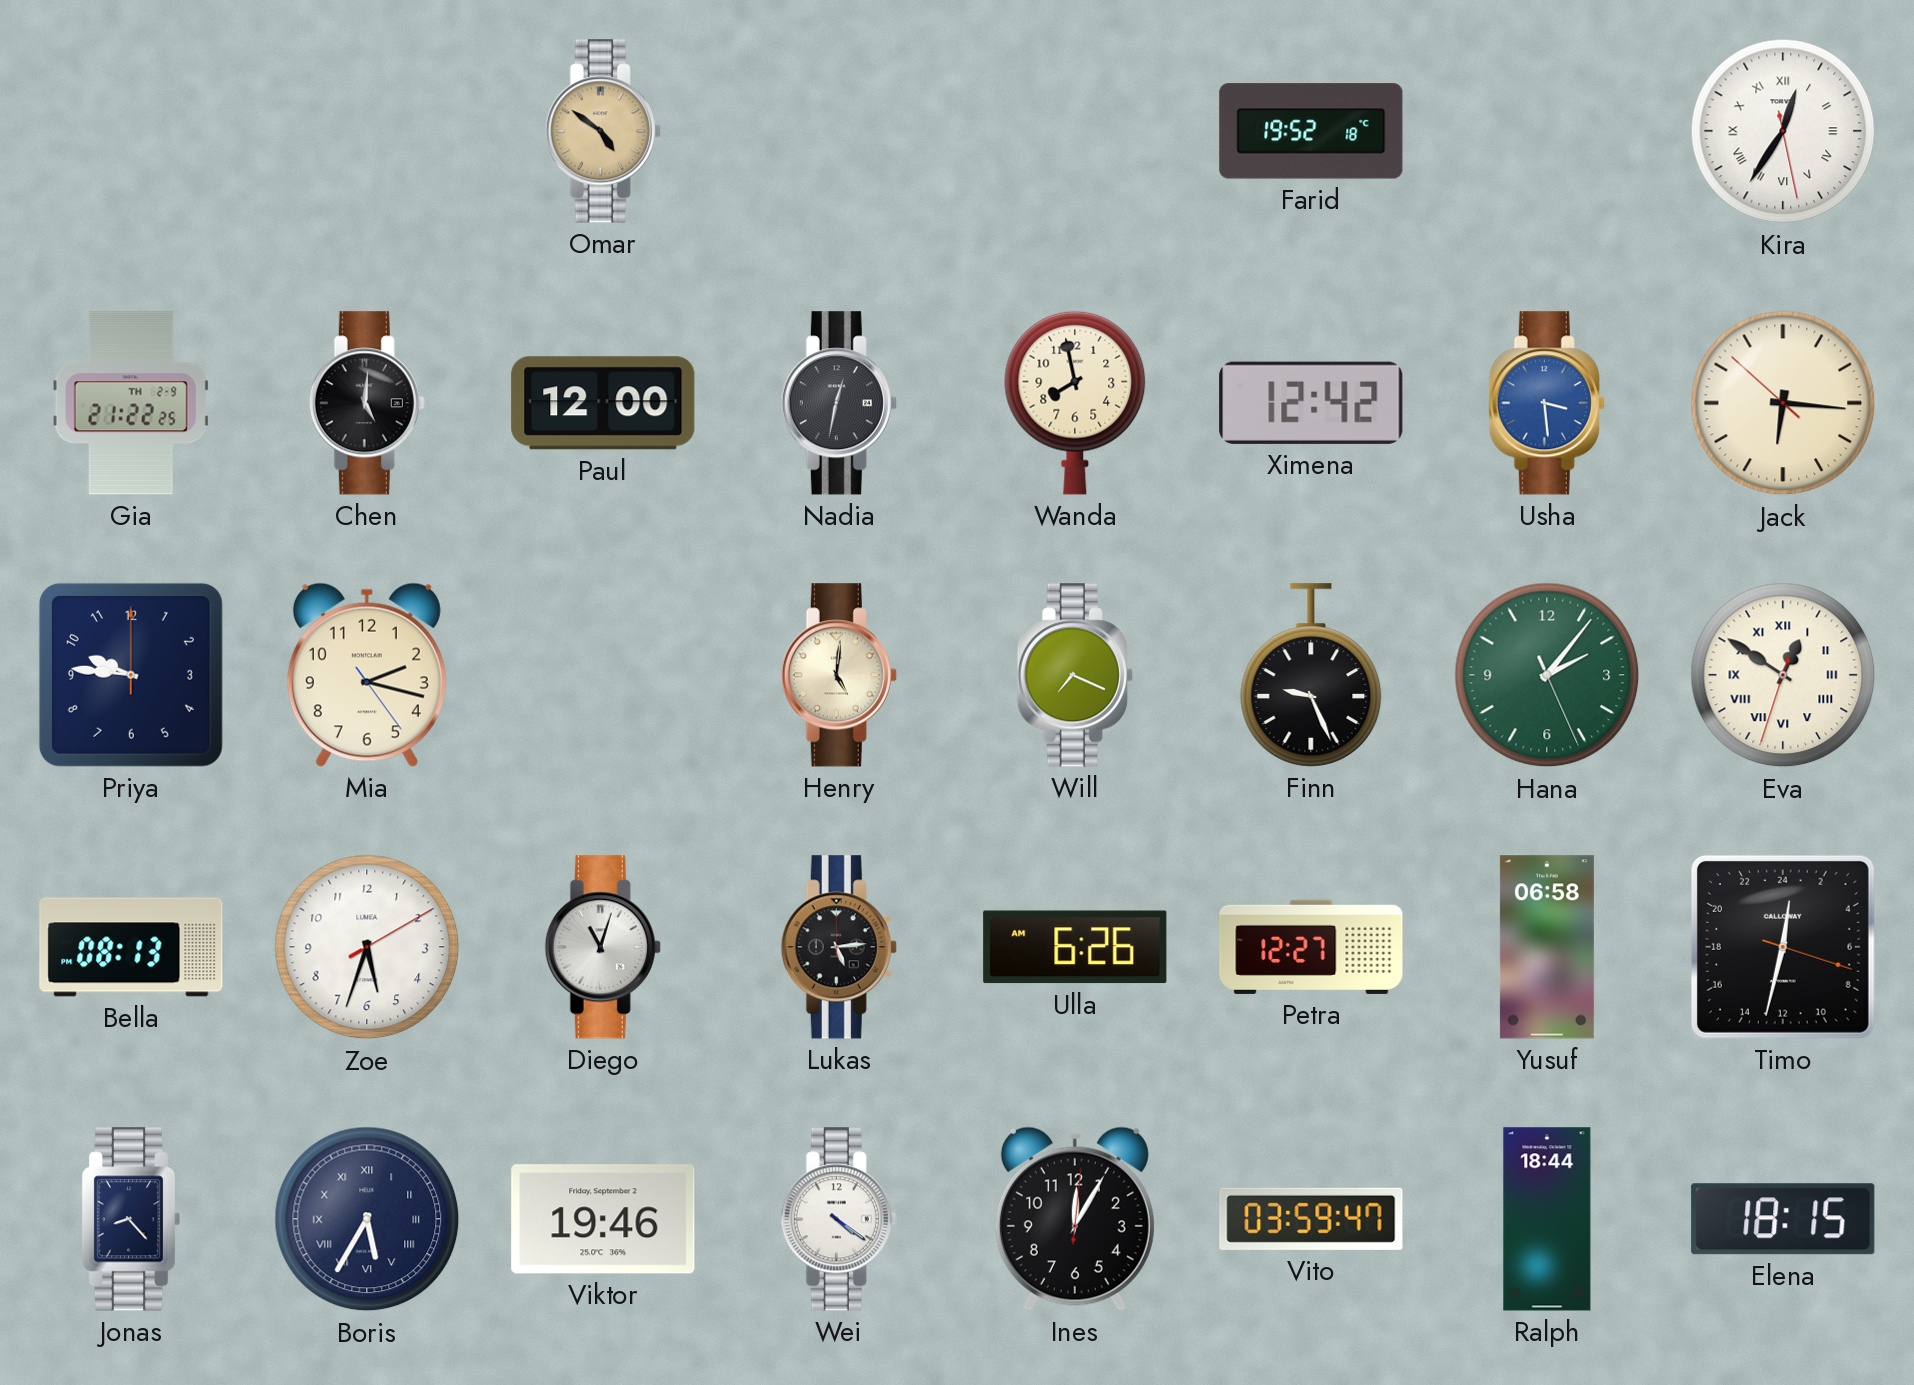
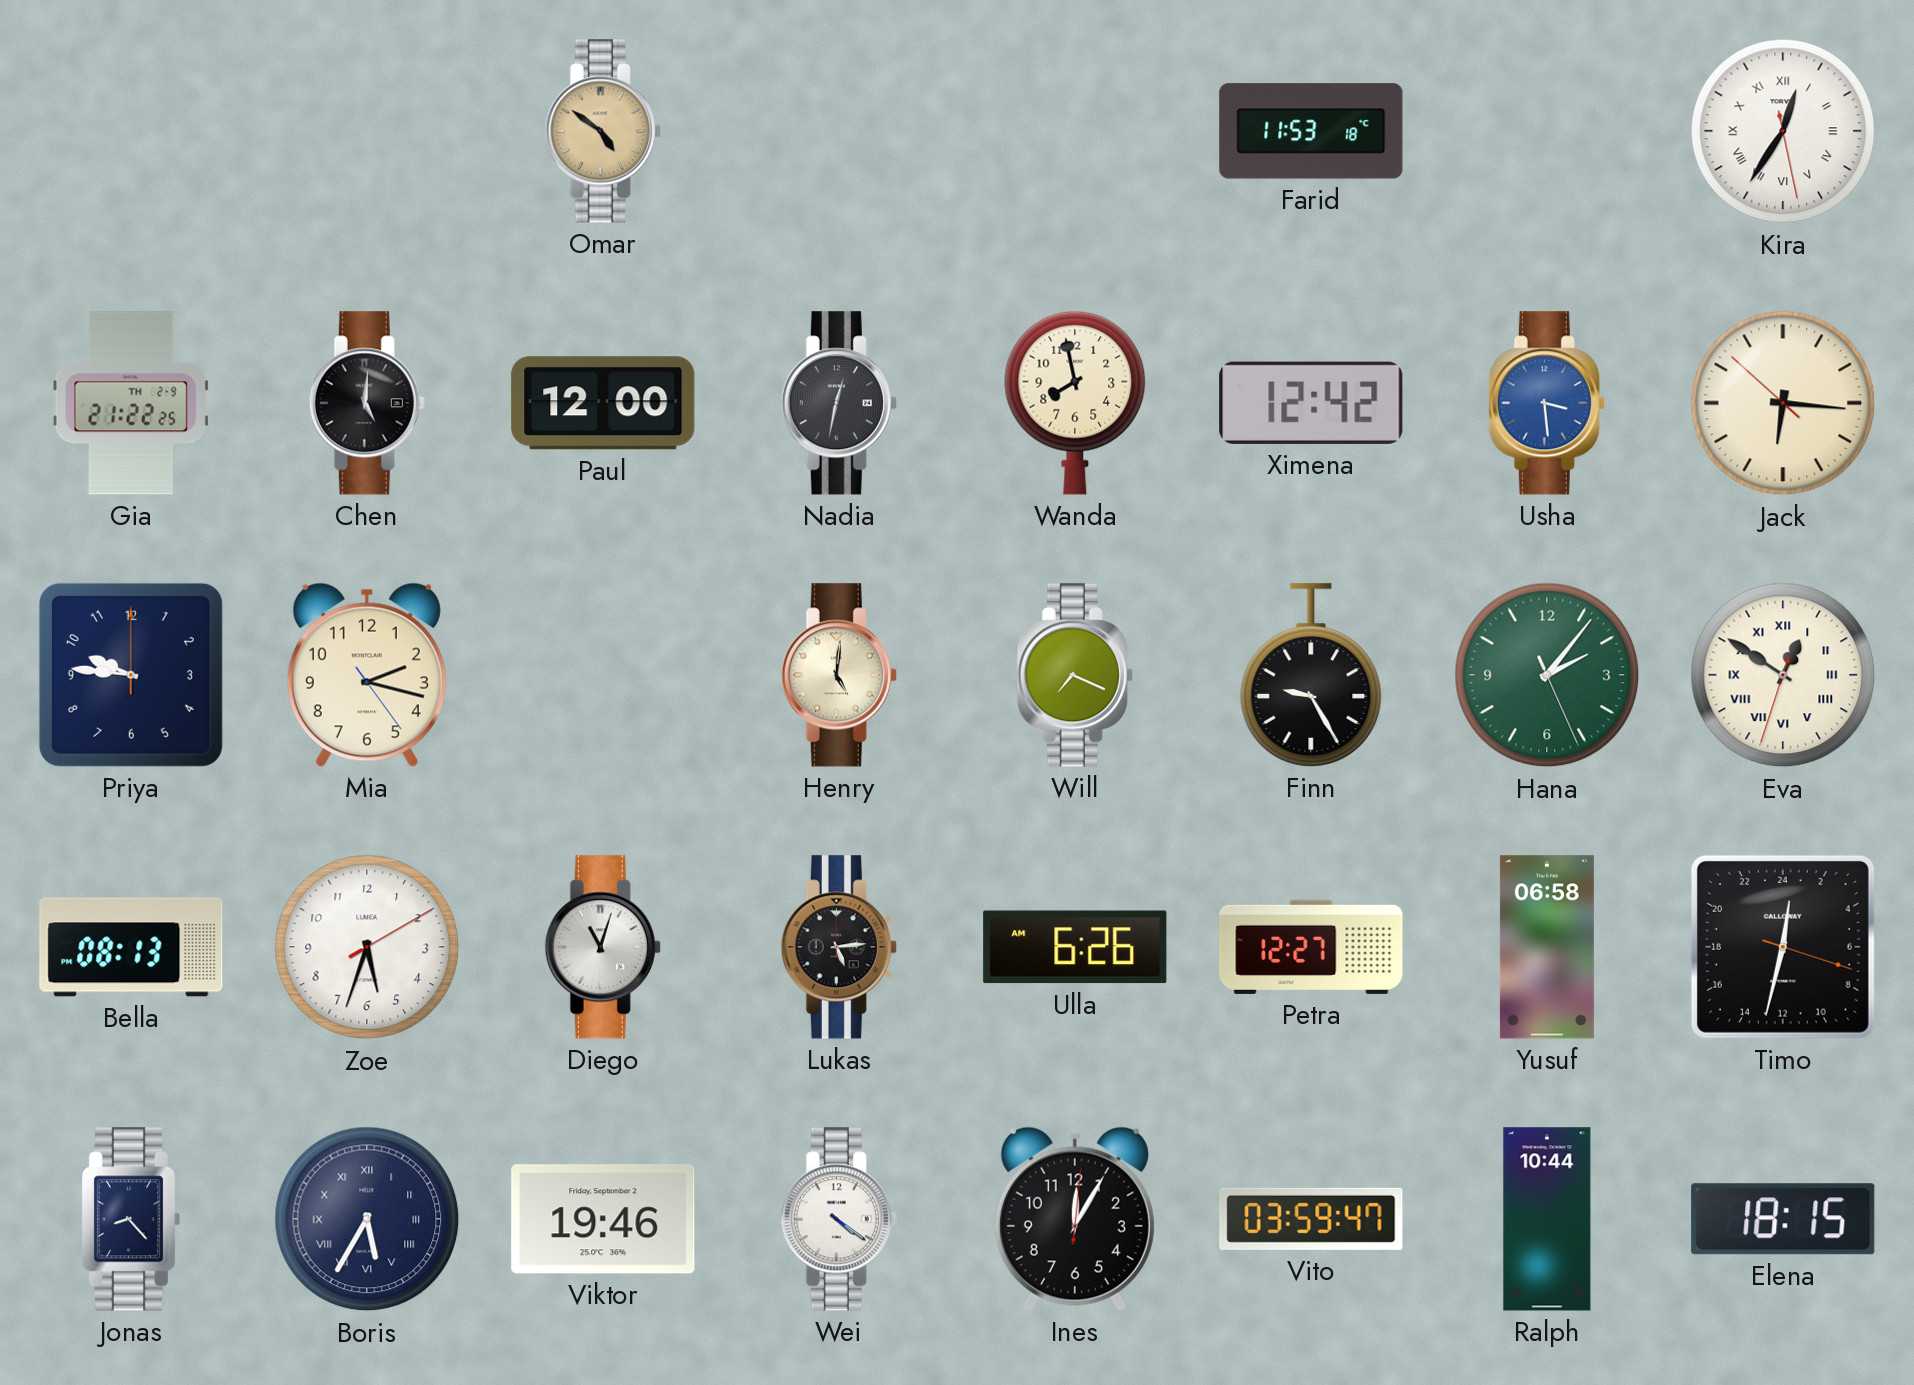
Farid: 19:52 -> 11:53 (1311, 131)
Finn: 9:26 -> 9:25 (1311, 675)
Ralph: 18:44 -> 10:44 (1547, 1219)
